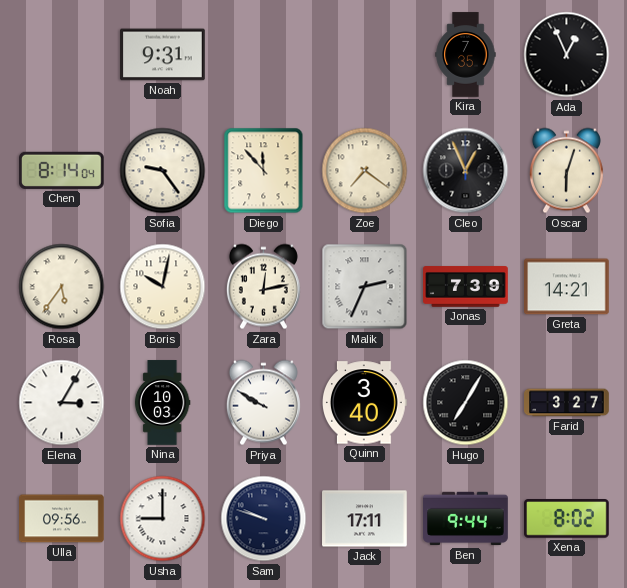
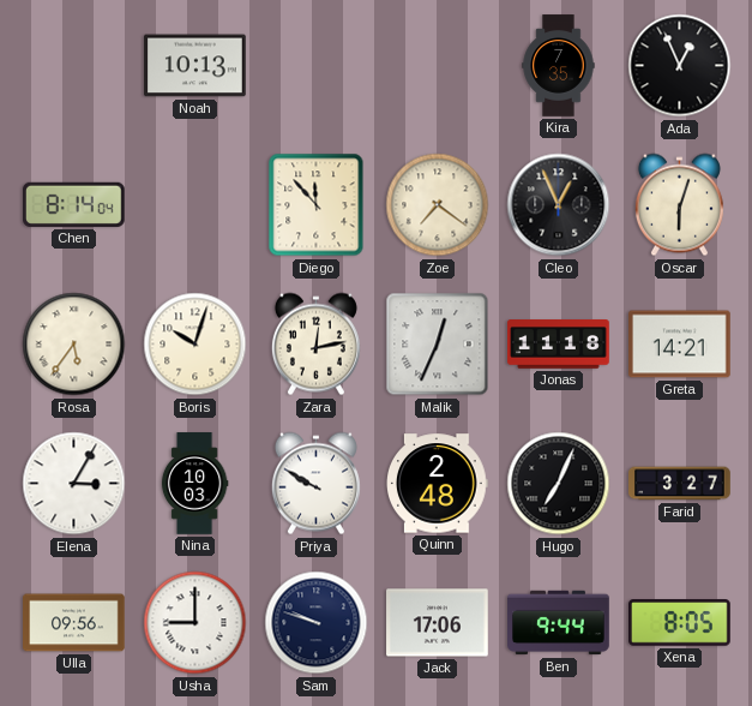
Noah: 9:31 -> 10:13 (195, 66)
Sofia: 9:24 -> none (163, 171)
Boris: 10:02 -> 10:03 (195, 345)
Malik: 2:34 -> 12:34 (438, 345)
Jonas: 7:39 -> 11:18 (559, 345)
Quinn: 3:40 -> 2:48 (438, 484)
Hugo: 7:05 -> 7:04 (559, 484)
Jack: 17:11 -> 17:06 (438, 623)
Xena: 8:02 -> 8:05 (680, 623)
